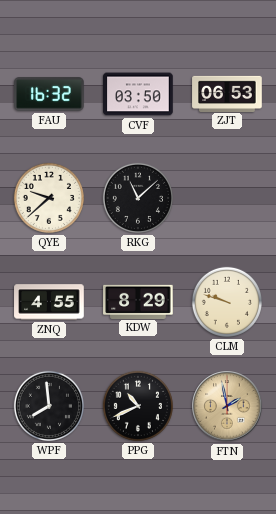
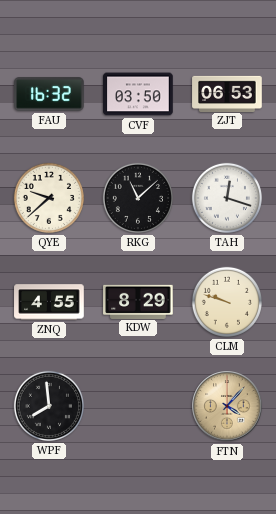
TAH: none -> 12:18 (227, 198)
PPG: 10:41 -> none (138, 406)
FTN: 1:58 -> 4:07 (227, 406)
